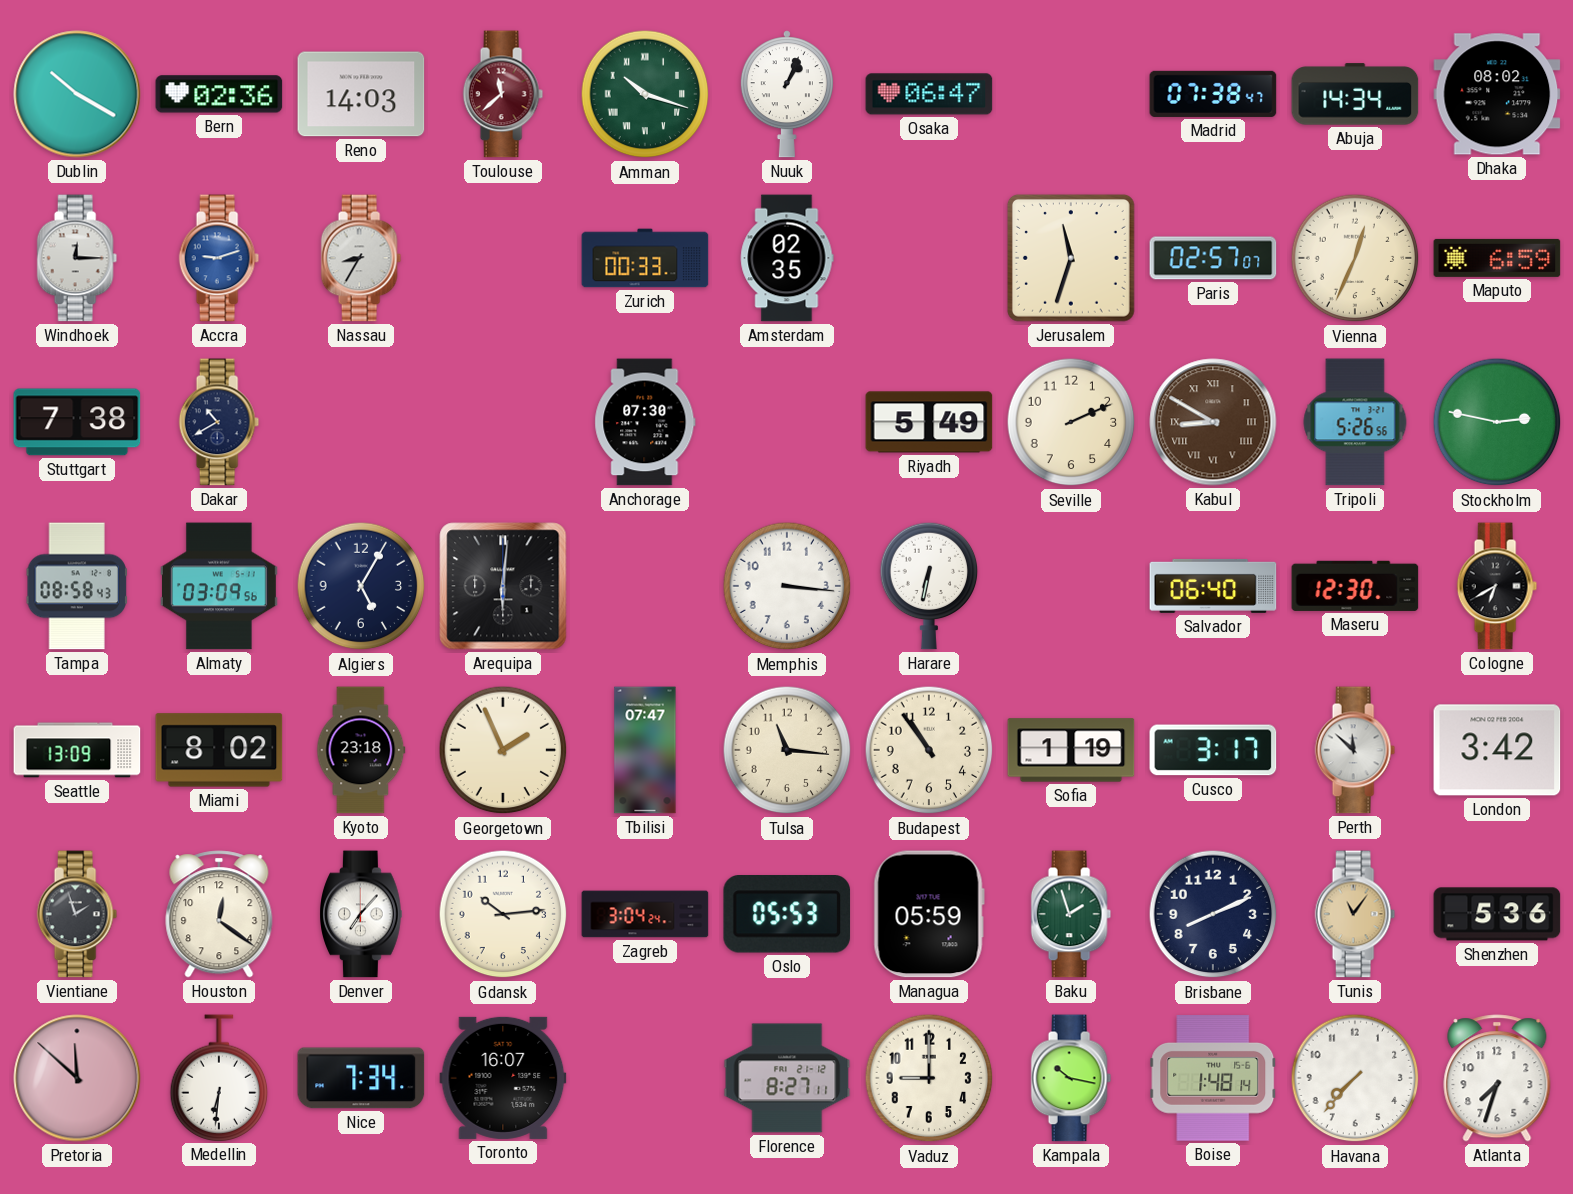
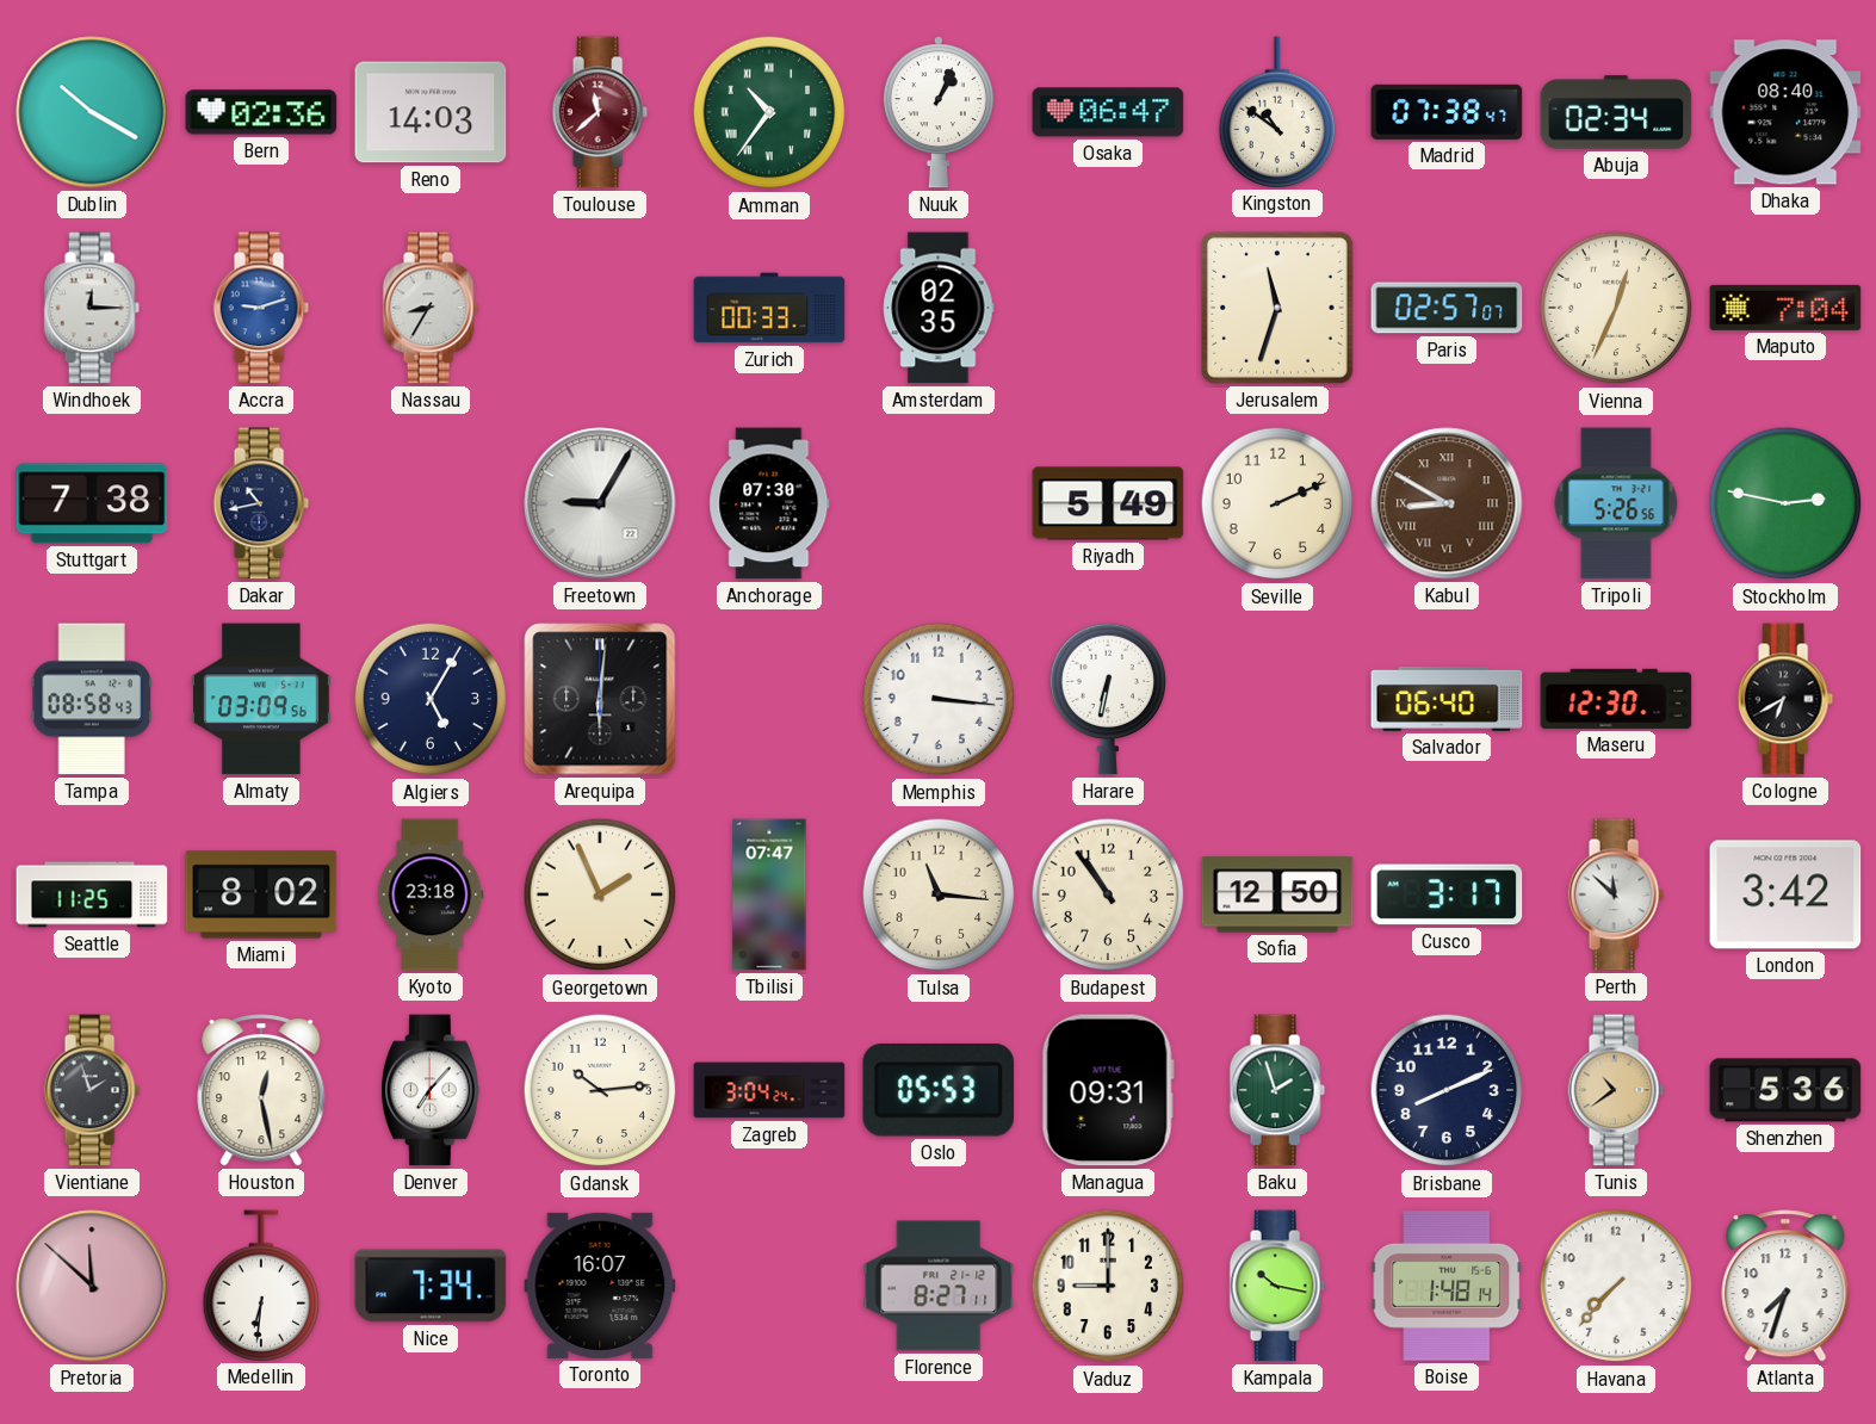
Amman: 10:18 -> 10:36 (769, 112)
Kingston: none -> 10:51 (1277, 112)
Abuja: 14:34 -> 02:34 (1616, 112)
Dhaka: 08:02 -> 08:40 (1785, 112)
Maputo: 6:59 -> 7:04 (1785, 308)
Dakar: 10:40 -> 10:43 (261, 503)
Freetown: none -> 9:05 (600, 503)
Seattle: 13:09 -> 11:25 (92, 894)
Sofia: 1:19 -> 12:50 (1277, 894)
Houston: 12:21 -> 12:28 (261, 1090)
Managua: 05:59 -> 09:31 (1108, 1090)
Tunis: 11:06 -> 10:39 (1616, 1090)
